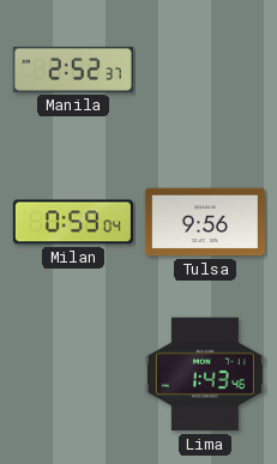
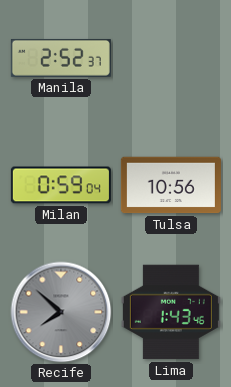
Tulsa: 9:56 -> 10:56 (171, 185)
Recife: none -> 7:52 (61, 312)
